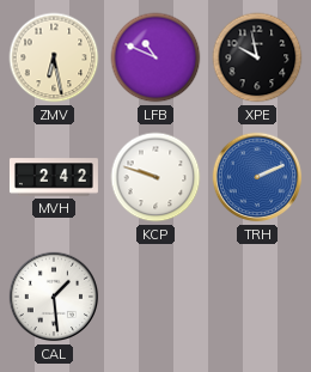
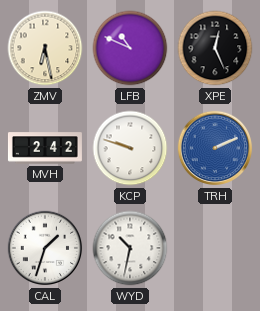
XPE: 9:58 -> 12:26 (215, 48)
CAL: 1:29 -> 1:33 (45, 248)
WYD: none -> 10:32 (130, 248)
